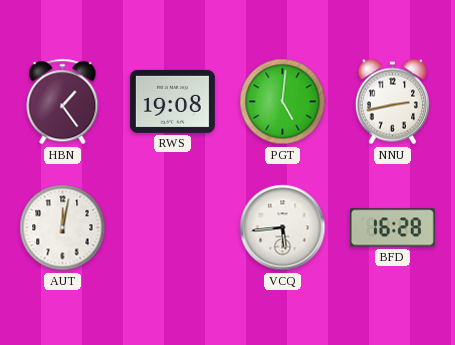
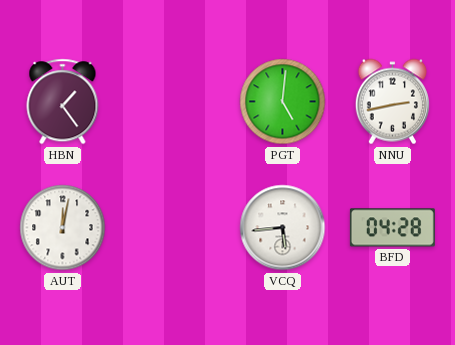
RWS: 19:08 -> none (172, 101)
BFD: 16:28 -> 04:28 (392, 228)
